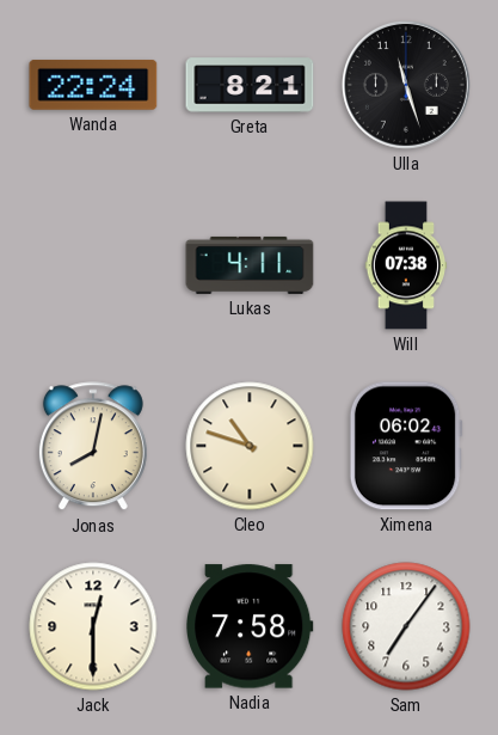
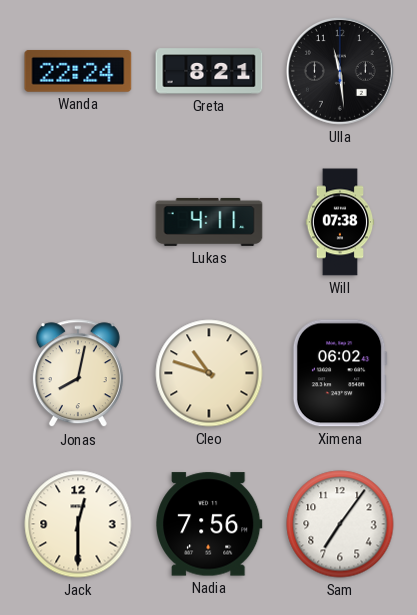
Ulla: 11:27 -> 11:29 (341, 72)
Nadia: 7:58 -> 7:56 (210, 524)
